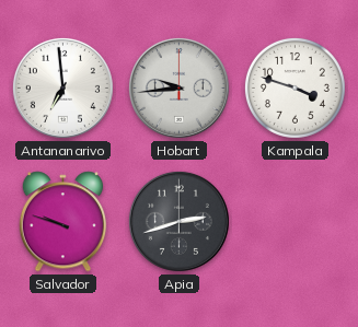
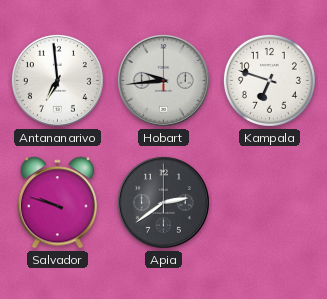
Kampala: 3:48 -> 6:48 (269, 80)
Apia: 2:42 -> 2:39 (163, 202)
